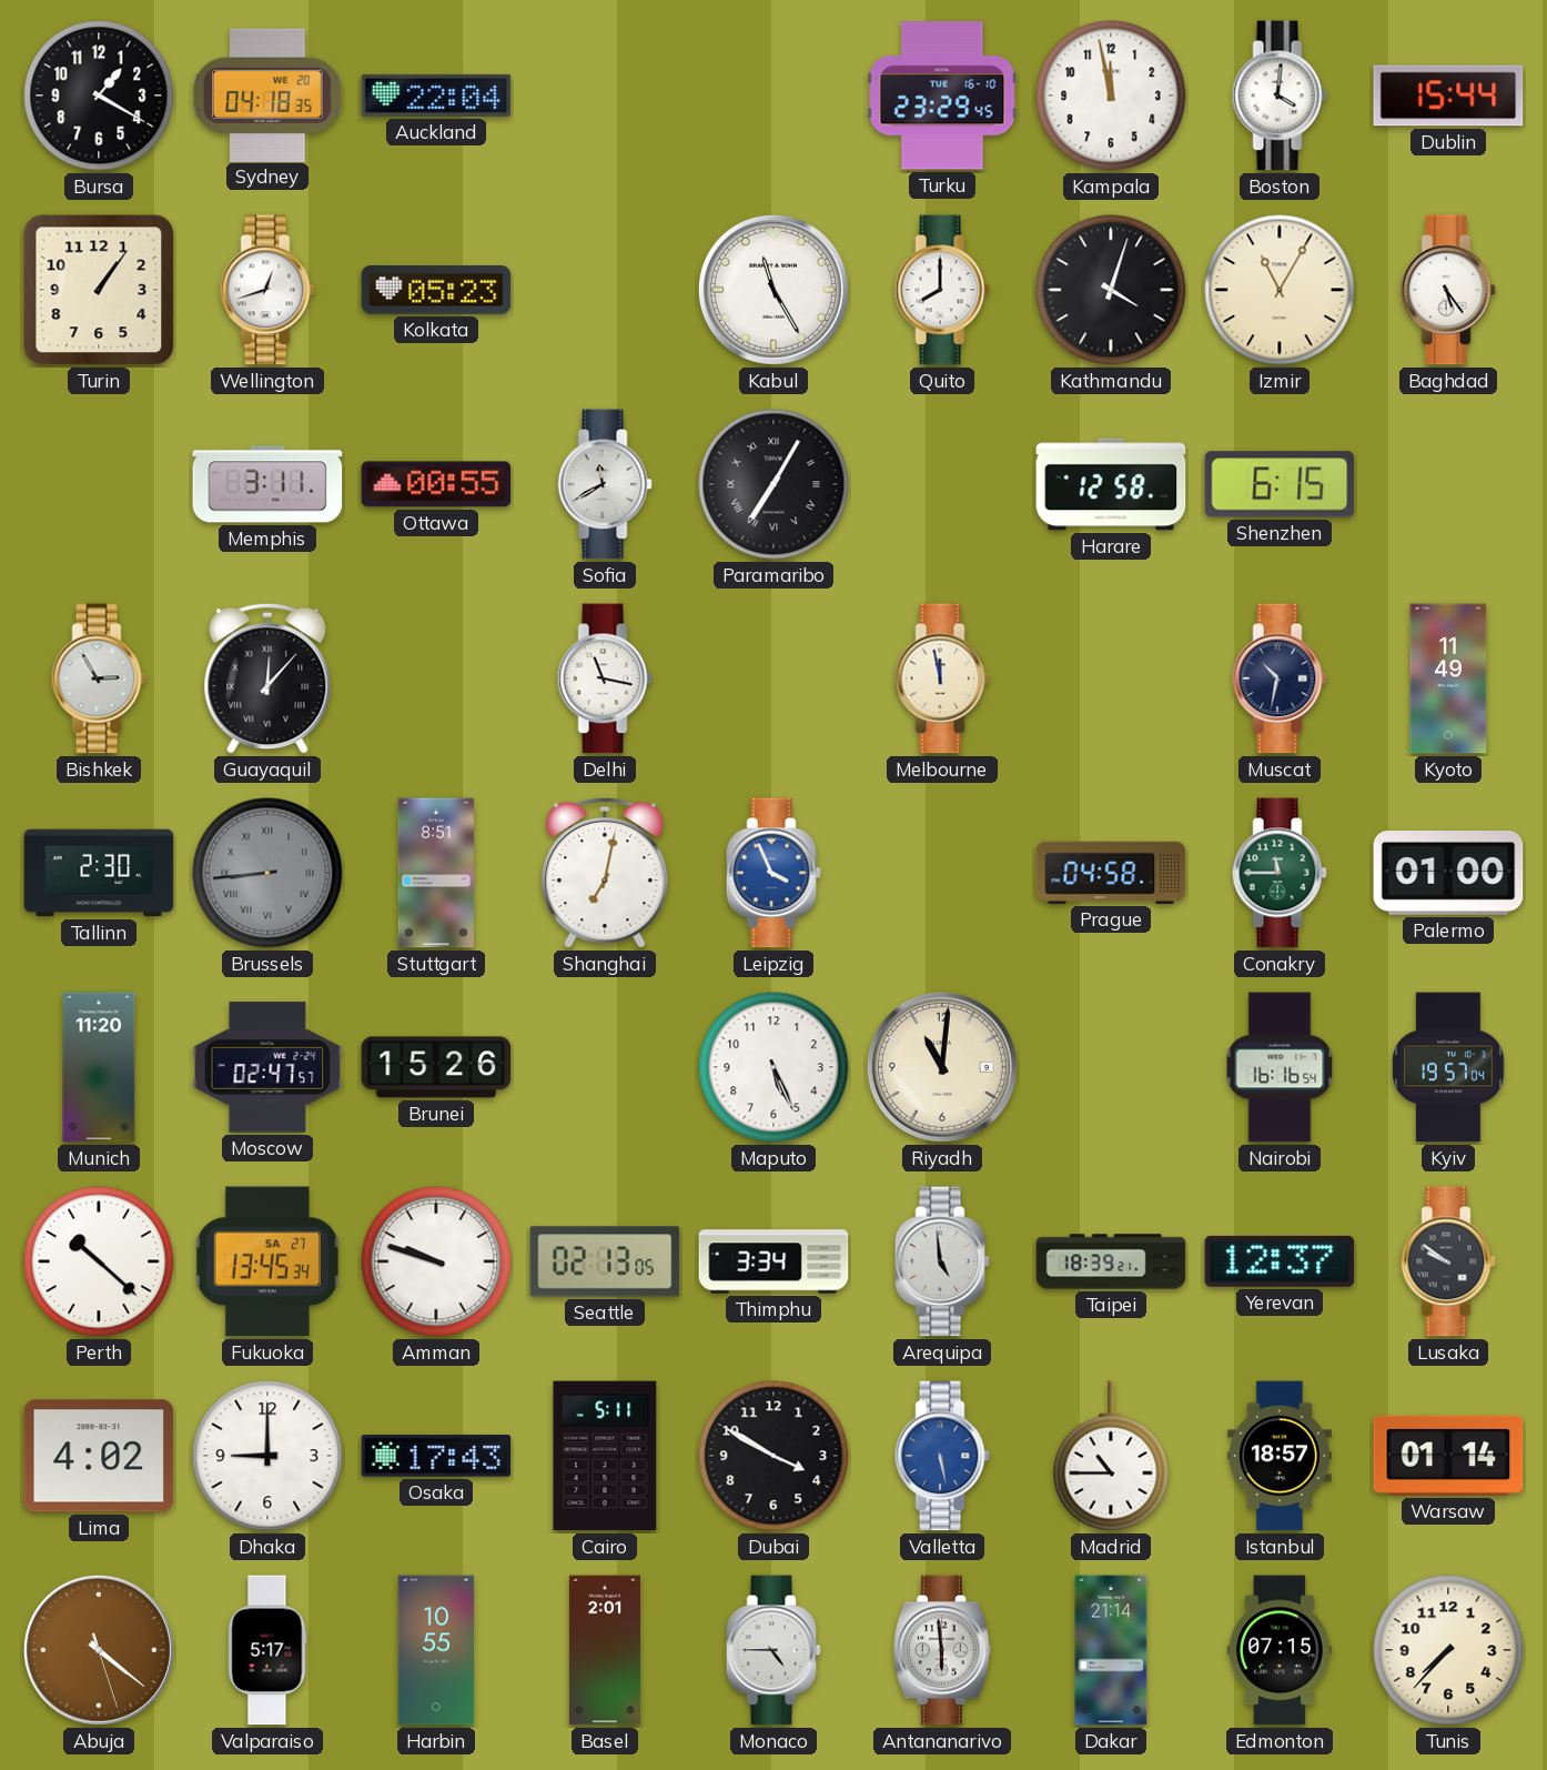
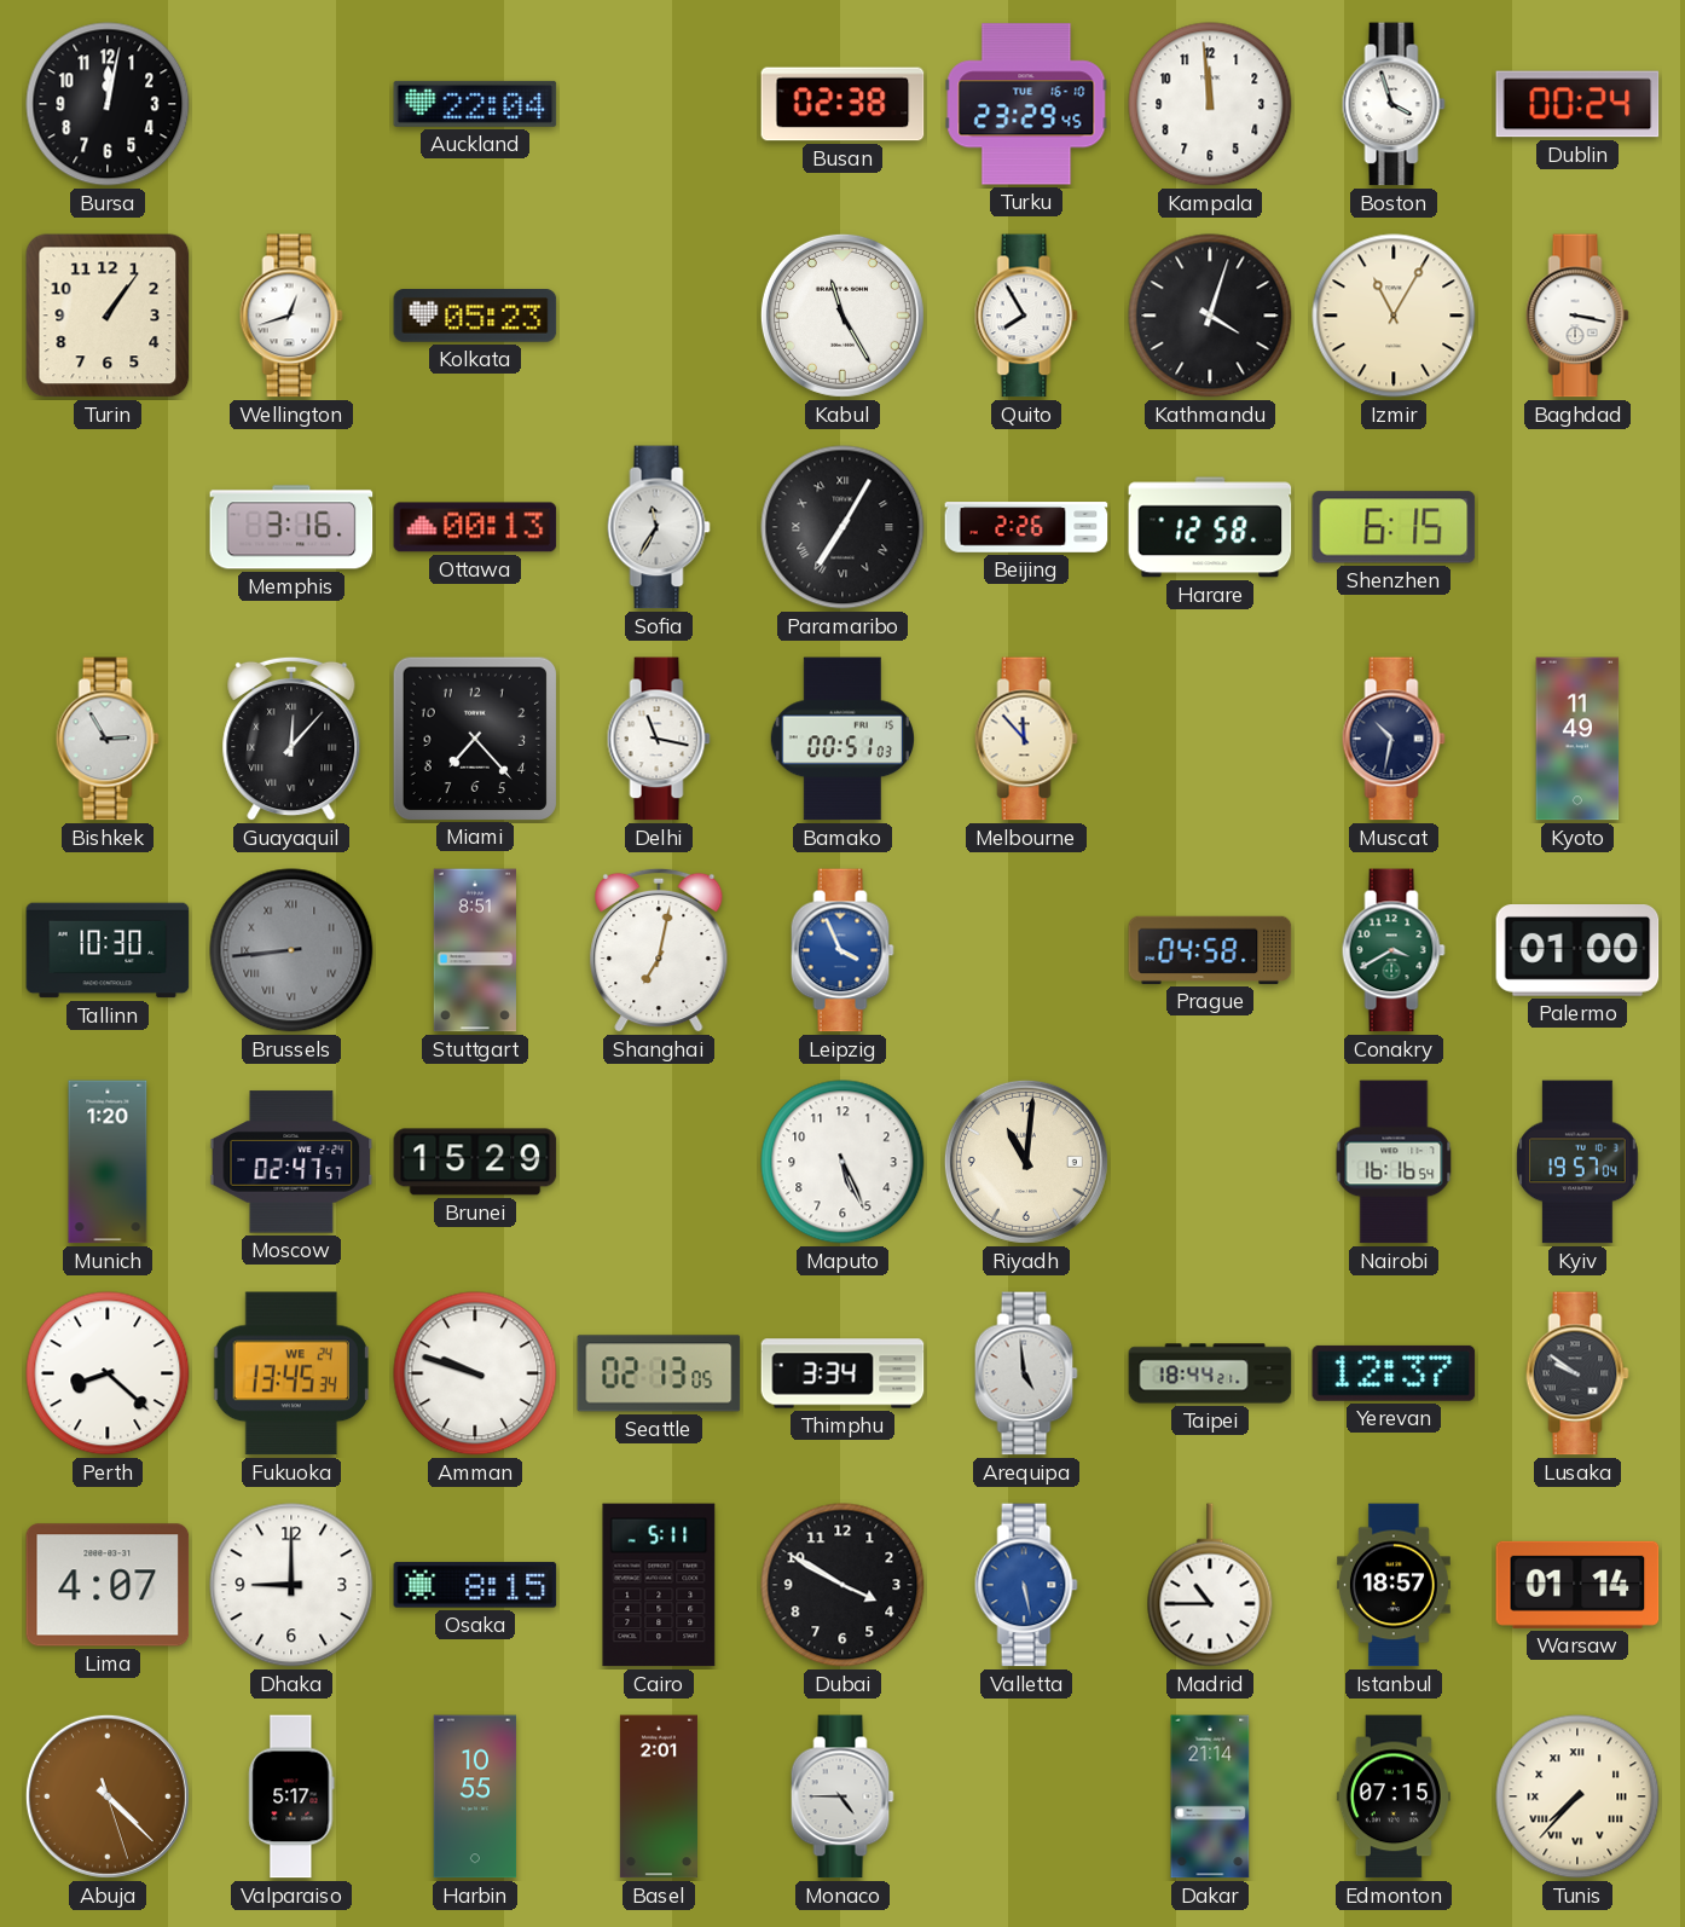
Bursa: 1:20 -> 12:02 (108, 104)
Sydney: 04:18 -> none (267, 94)
Busan: none -> 02:38 (842, 104)
Kampala: 11:58 -> 11:59 (1210, 104)
Boston: 4:01 -> 3:57 (1394, 104)
Dublin: 15:44 -> 00:24 (1577, 104)
Quito: 8:00 -> 7:55 (1026, 316)
Baghdad: 5:24 -> 3:17 (1577, 316)
Memphis: 3:11 -> 3:16 (291, 527)
Ottawa: 00:55 -> 00:13 (475, 527)
Sofia: 11:40 -> 11:35 (659, 527)
Beijing: none -> 2:26 (1026, 527)
Miami: none -> 7:23 (474, 737)
Bamako: none -> 00:51 (841, 739)
Melbourne: 11:58 -> 11:53 (1026, 739)
Tallinn: 2:30 -> 10:30 (108, 950)
Conakry: 11:45 -> 3:40 (1394, 950)
Munich: 11:20 -> 1:20 (108, 1162)
Brunei: 15:26 -> 15:29 (475, 1162)
Perth: 10:22 -> 8:22 (108, 1373)
Fukuoka date: SA 27 -> WE 24 (290, 1373)
Taipei: 18:39 -> 18:44 (1210, 1373)
Lima: 4:02 -> 4:07 (108, 1585)
Osaka: 17:43 -> 8:15 (475, 1585)
Abuja: 4:21 -> 4:22 (108, 1796)
Antananarivo: 5:59 -> none (943, 1650)
Tunis numerals: Arabic -> Roman (1577, 1796)
